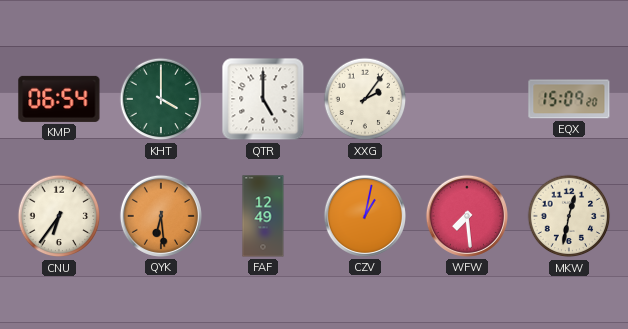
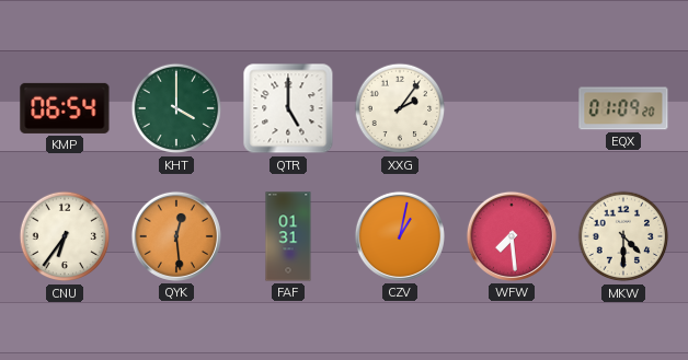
EQX: 15:09 -> 01:09 (623, 108)
QYK: 6:29 -> 12:29 (176, 236)
FAF: 12:49 -> 01:31 (288, 236)
MKW: 12:32 -> 4:30 (623, 236)
